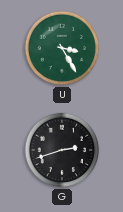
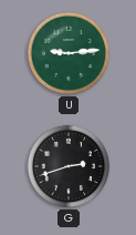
U: 3:25 -> 9:14 (69, 53)
